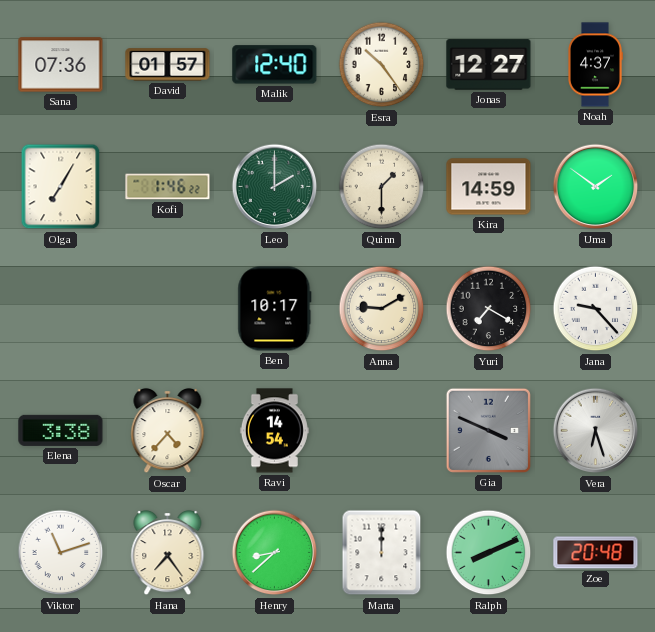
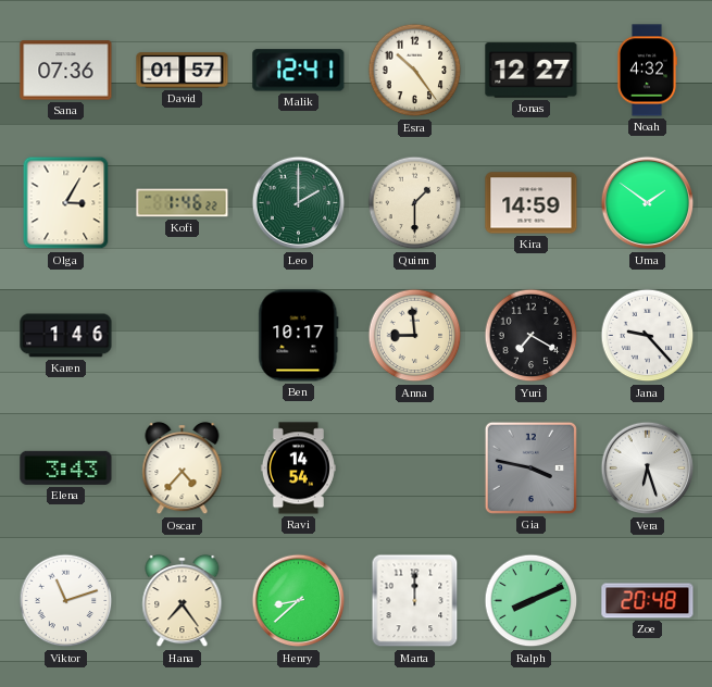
Malik: 12:40 -> 12:41 (299, 71)
Noah: 4:37 -> 4:32 (647, 71)
Olga: 7:05 -> 3:05 (66, 203)
Karen: none -> 1:46 (66, 336)
Anna: 9:10 -> 8:59 (415, 336)
Elena: 3:38 -> 3:43 (66, 467)
Gia: 3:49 -> 3:47 (530, 467)
